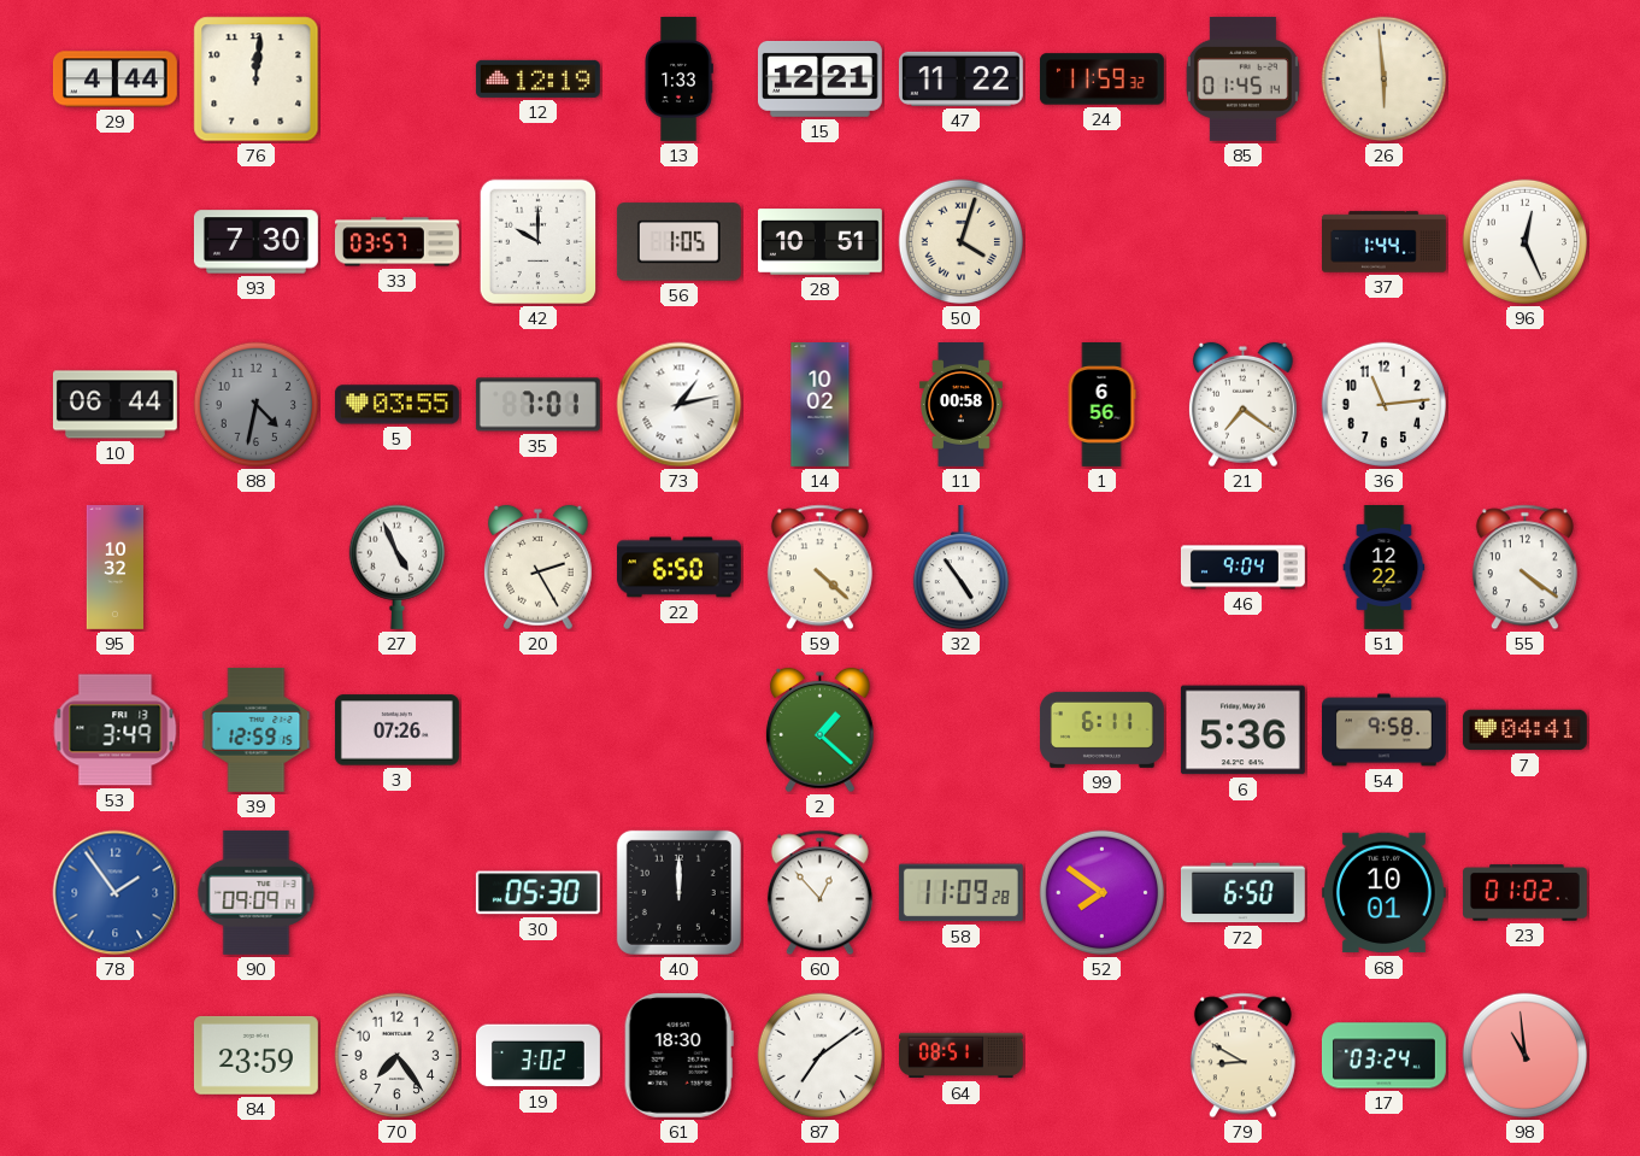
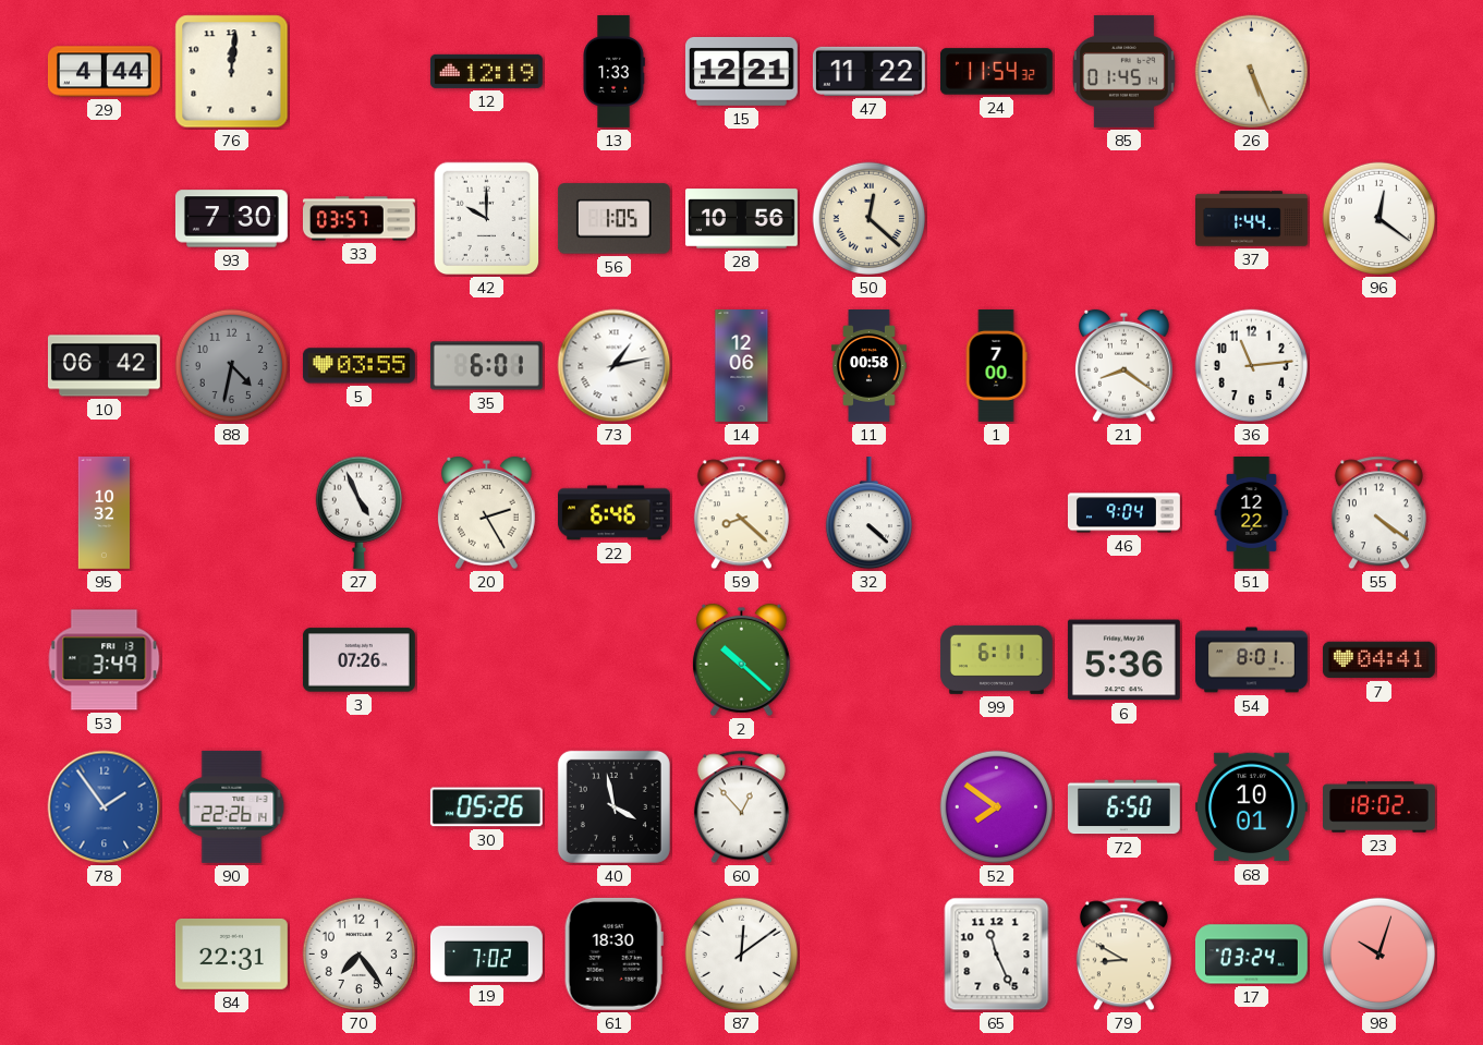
24: 11:59 -> 11:54 (996, 72)
26: 5:59 -> 5:26 (1252, 72)
28: 10:51 -> 10:56 (741, 219)
50: 4:03 -> 12:22 (870, 219)
96: 12:26 -> 12:21 (1379, 219)
10: 06:44 -> 06:42 (104, 366)
35: 7:01 -> 6:01 (486, 366)
14: 10:02 -> 12:06 (742, 366)
1: 6:56 -> 7:00 (996, 366)
21: 7:21 -> 8:21 (1123, 366)
22: 6:50 -> 6:46 (613, 513)
59: 4:22 -> 8:22 (741, 513)
32: 4:54 -> 4:22 (868, 513)
39: 12:59 -> none (257, 729)
2: 1:22 -> 10:22 (741, 660)
54: 9:58 -> 8:01 (1252, 660)
90: 09:09 -> 22:26 (232, 806)
30: 05:30 -> 05:26 (486, 807)
40: 12:00 -> 3:58 (613, 806)
58: 11:09 -> none (960, 893)
23: 01:02 -> 18:02 (1379, 807)
84: 23:59 -> 22:31 (231, 953)
19: 3:02 -> 7:02 (487, 955)
87: 7:09 -> 12:09 (742, 955)
64: 08:51 -> none (962, 1056)
65: none -> 11:26 (997, 955)
98: 10:59 -> 10:03 (1379, 955)
